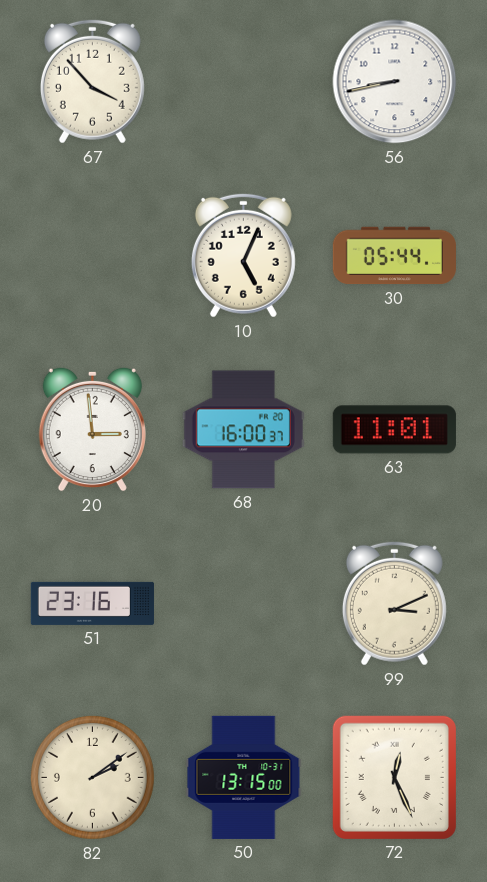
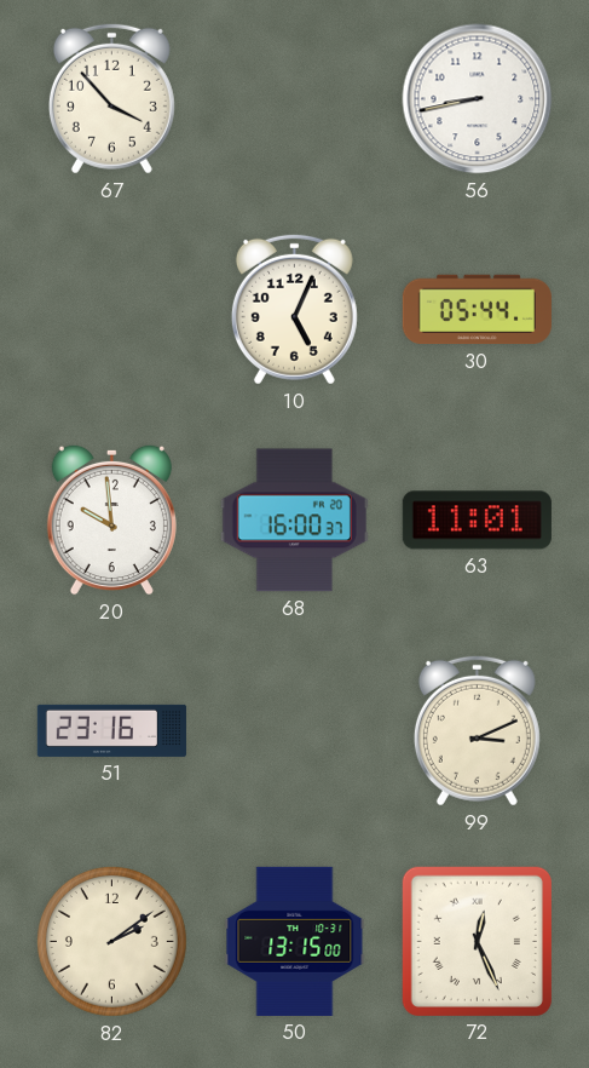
20: 2:59 -> 9:59 (111, 519)
